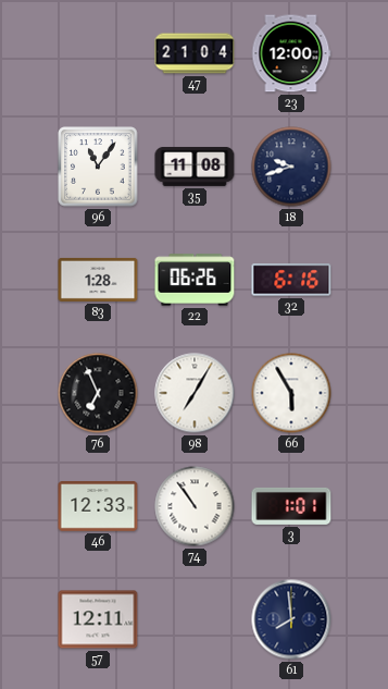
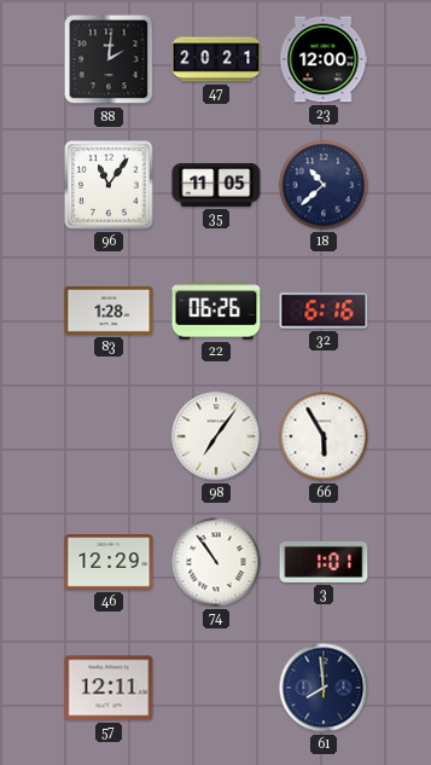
88: none -> 2:01 (109, 59)
47: 21:04 -> 20:21 (216, 59)
35: 11:08 -> 11:05 (216, 185)
18: 9:42 -> 10:38 (324, 185)
76: 6:56 -> none (98, 393)
98: 7:05 -> 7:06 (216, 436)
46: 12:33 -> 12:29 (109, 562)
